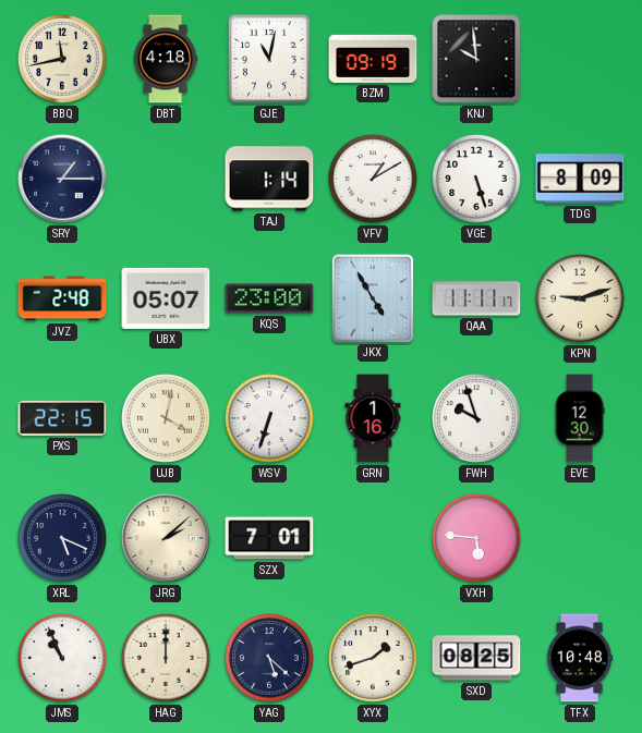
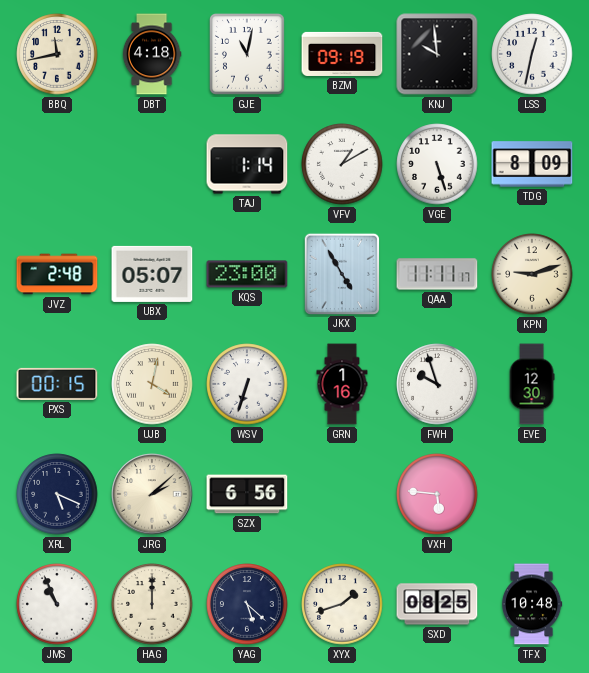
LSS: none -> 12:32 (532, 54)
SRY: 1:15 -> none (62, 179)
PXS: 22:15 -> 00:15 (57, 384)
SZX: 7:01 -> 6:56 (247, 494)
